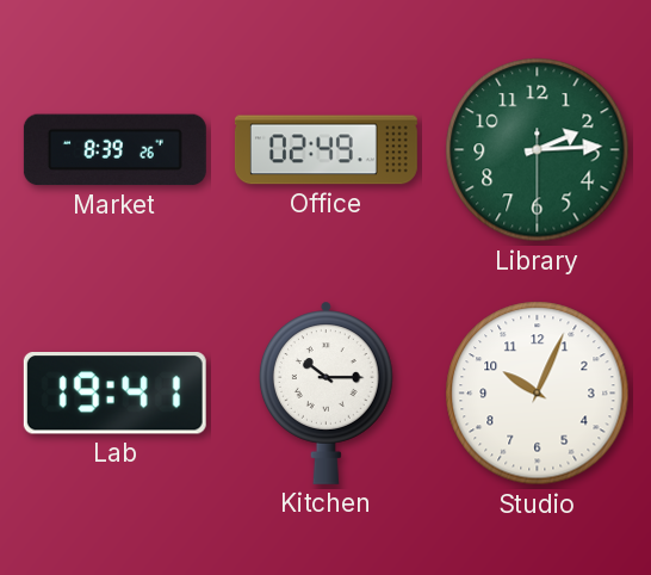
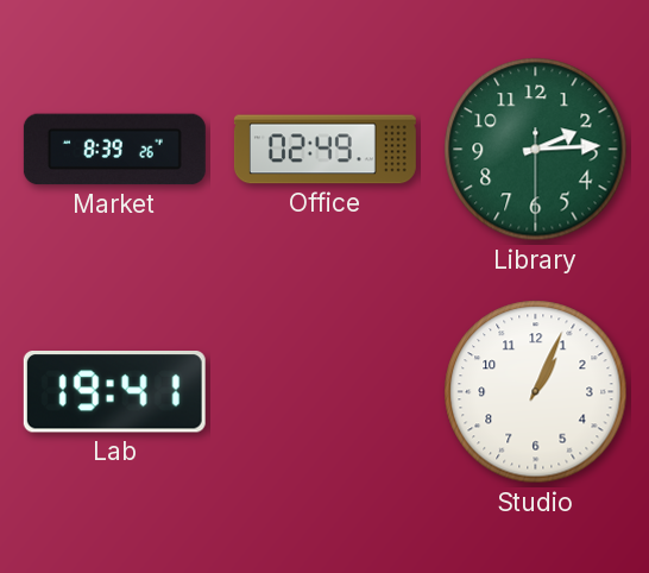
Kitchen: 10:15 -> none (325, 392)
Studio: 10:04 -> 1:04 (536, 392)
